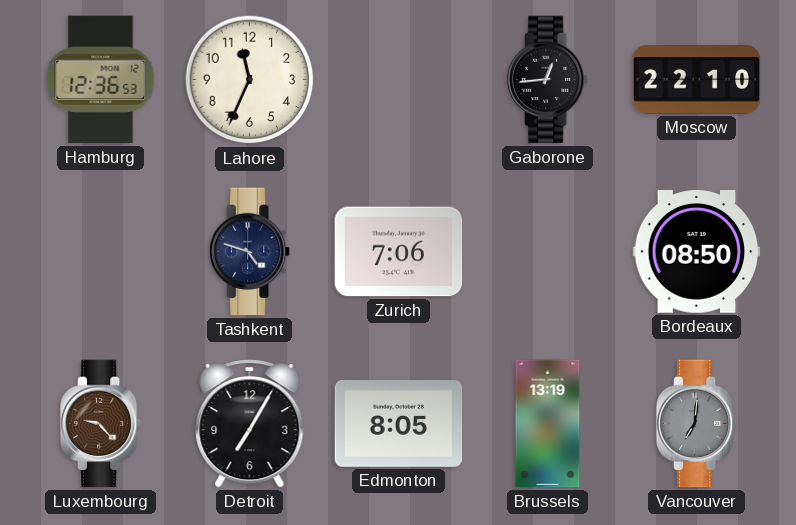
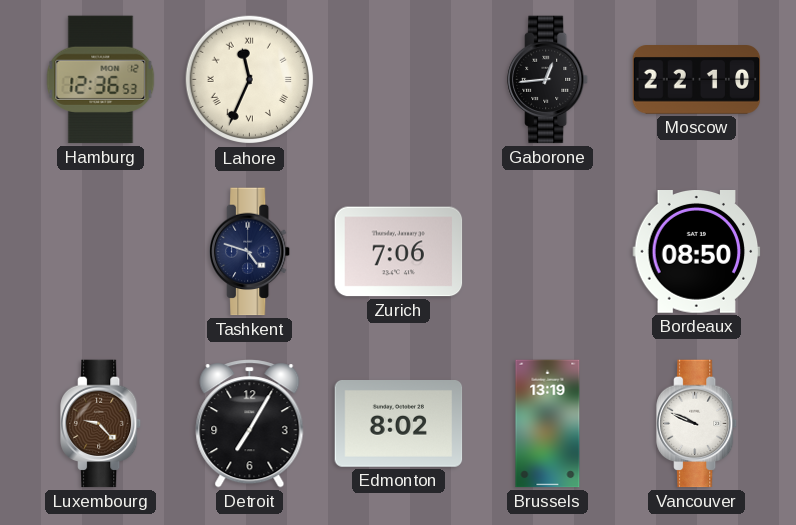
Lahore numerals: Arabic -> Roman (250, 80)
Edmonton: 8:05 -> 8:02 (399, 424)
Vancouver: 7:01 -> 9:49 (698, 424)
Vancouver dial: grey -> white (698, 424)
